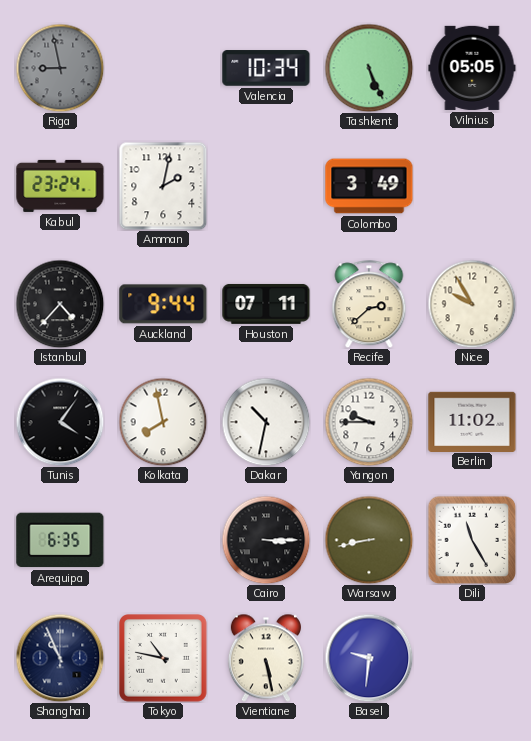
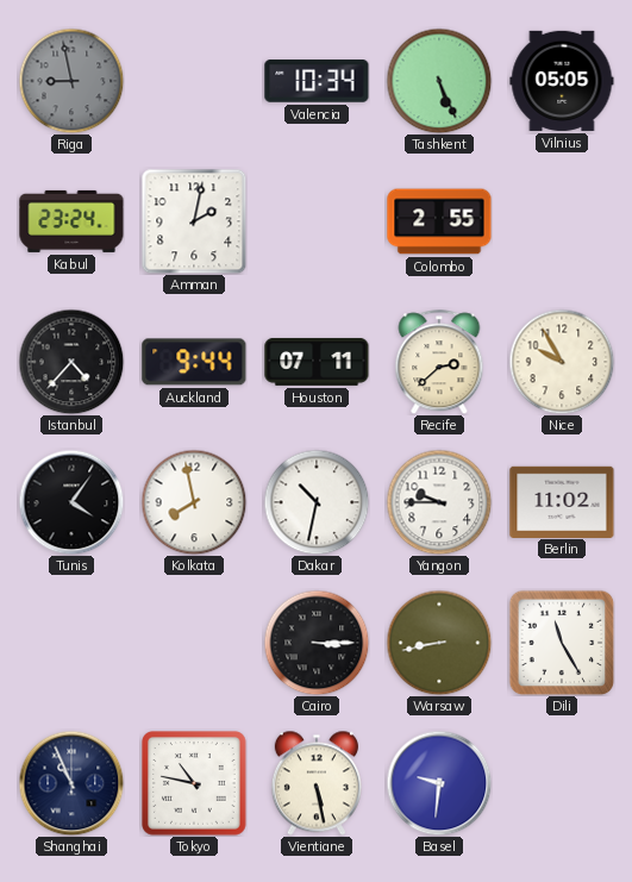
Colombo: 3:49 -> 2:55 (439, 221)
Arequipa: 6:35 -> none (60, 540)
